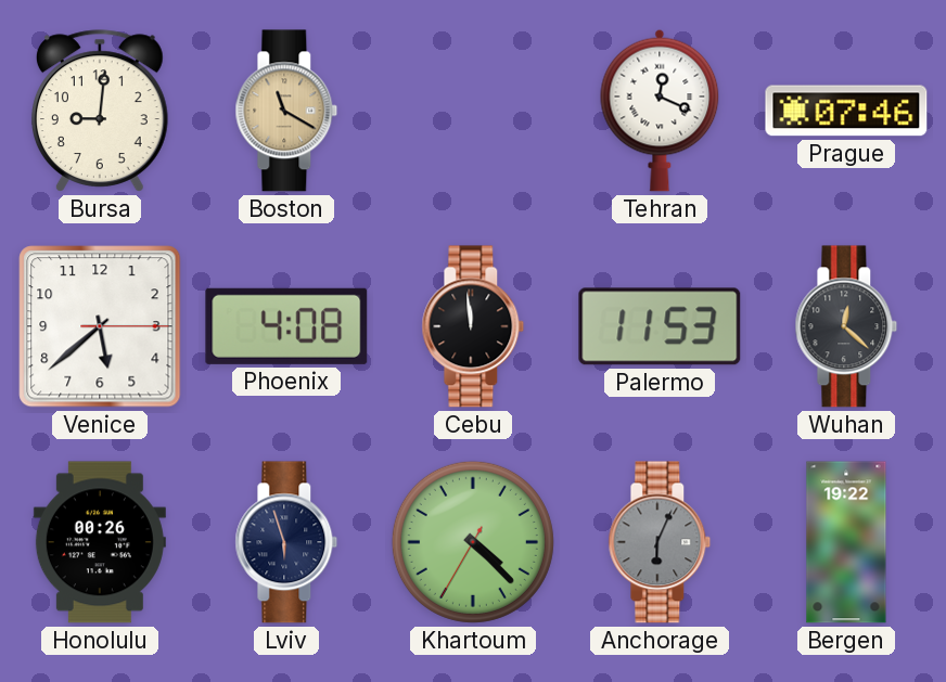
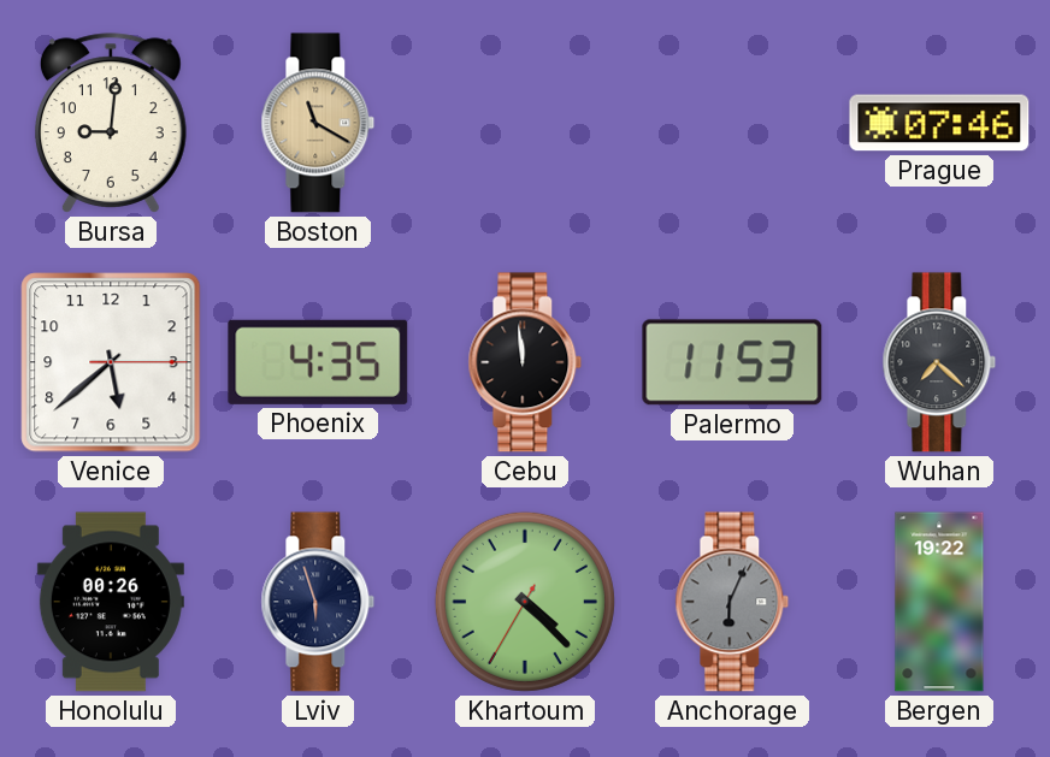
Tehran: 12:19 -> none (660, 111)
Phoenix: 4:08 -> 4:35 (318, 362)
Wuhan: 12:22 -> 7:22 (939, 362)
